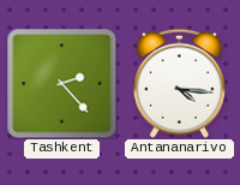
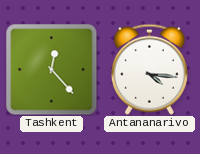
Tashkent: 2:23 -> 12:23 (52, 70)
